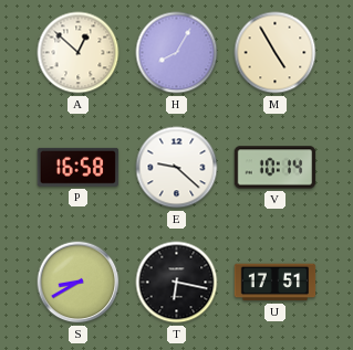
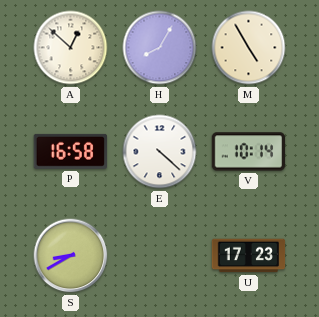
E: 9:22 -> 4:22 (160, 152)
T: 6:17 -> none (177, 283)
U: 17:51 -> 17:23 (249, 256)
